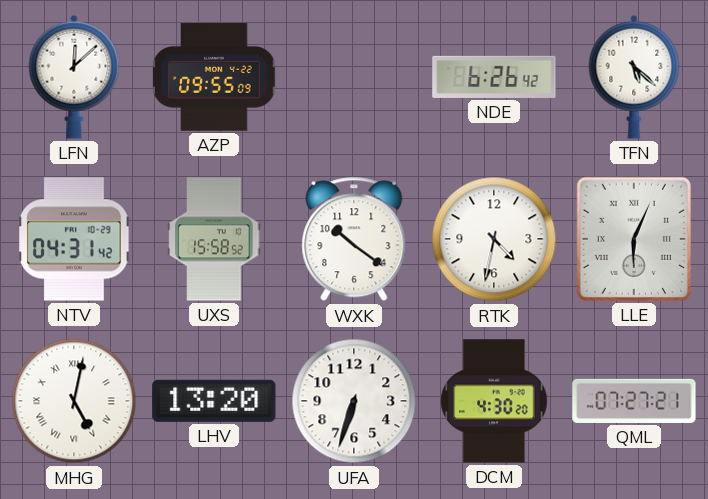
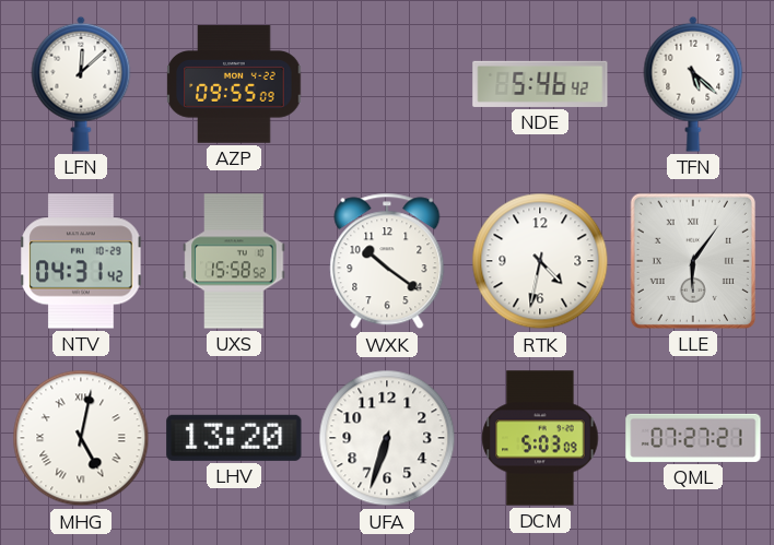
NDE: 6:26 -> 5:46 (540, 84)
LLE: 6:04 -> 6:06 (693, 261)
DCM: 4:30 -> 5:03 (540, 438)
